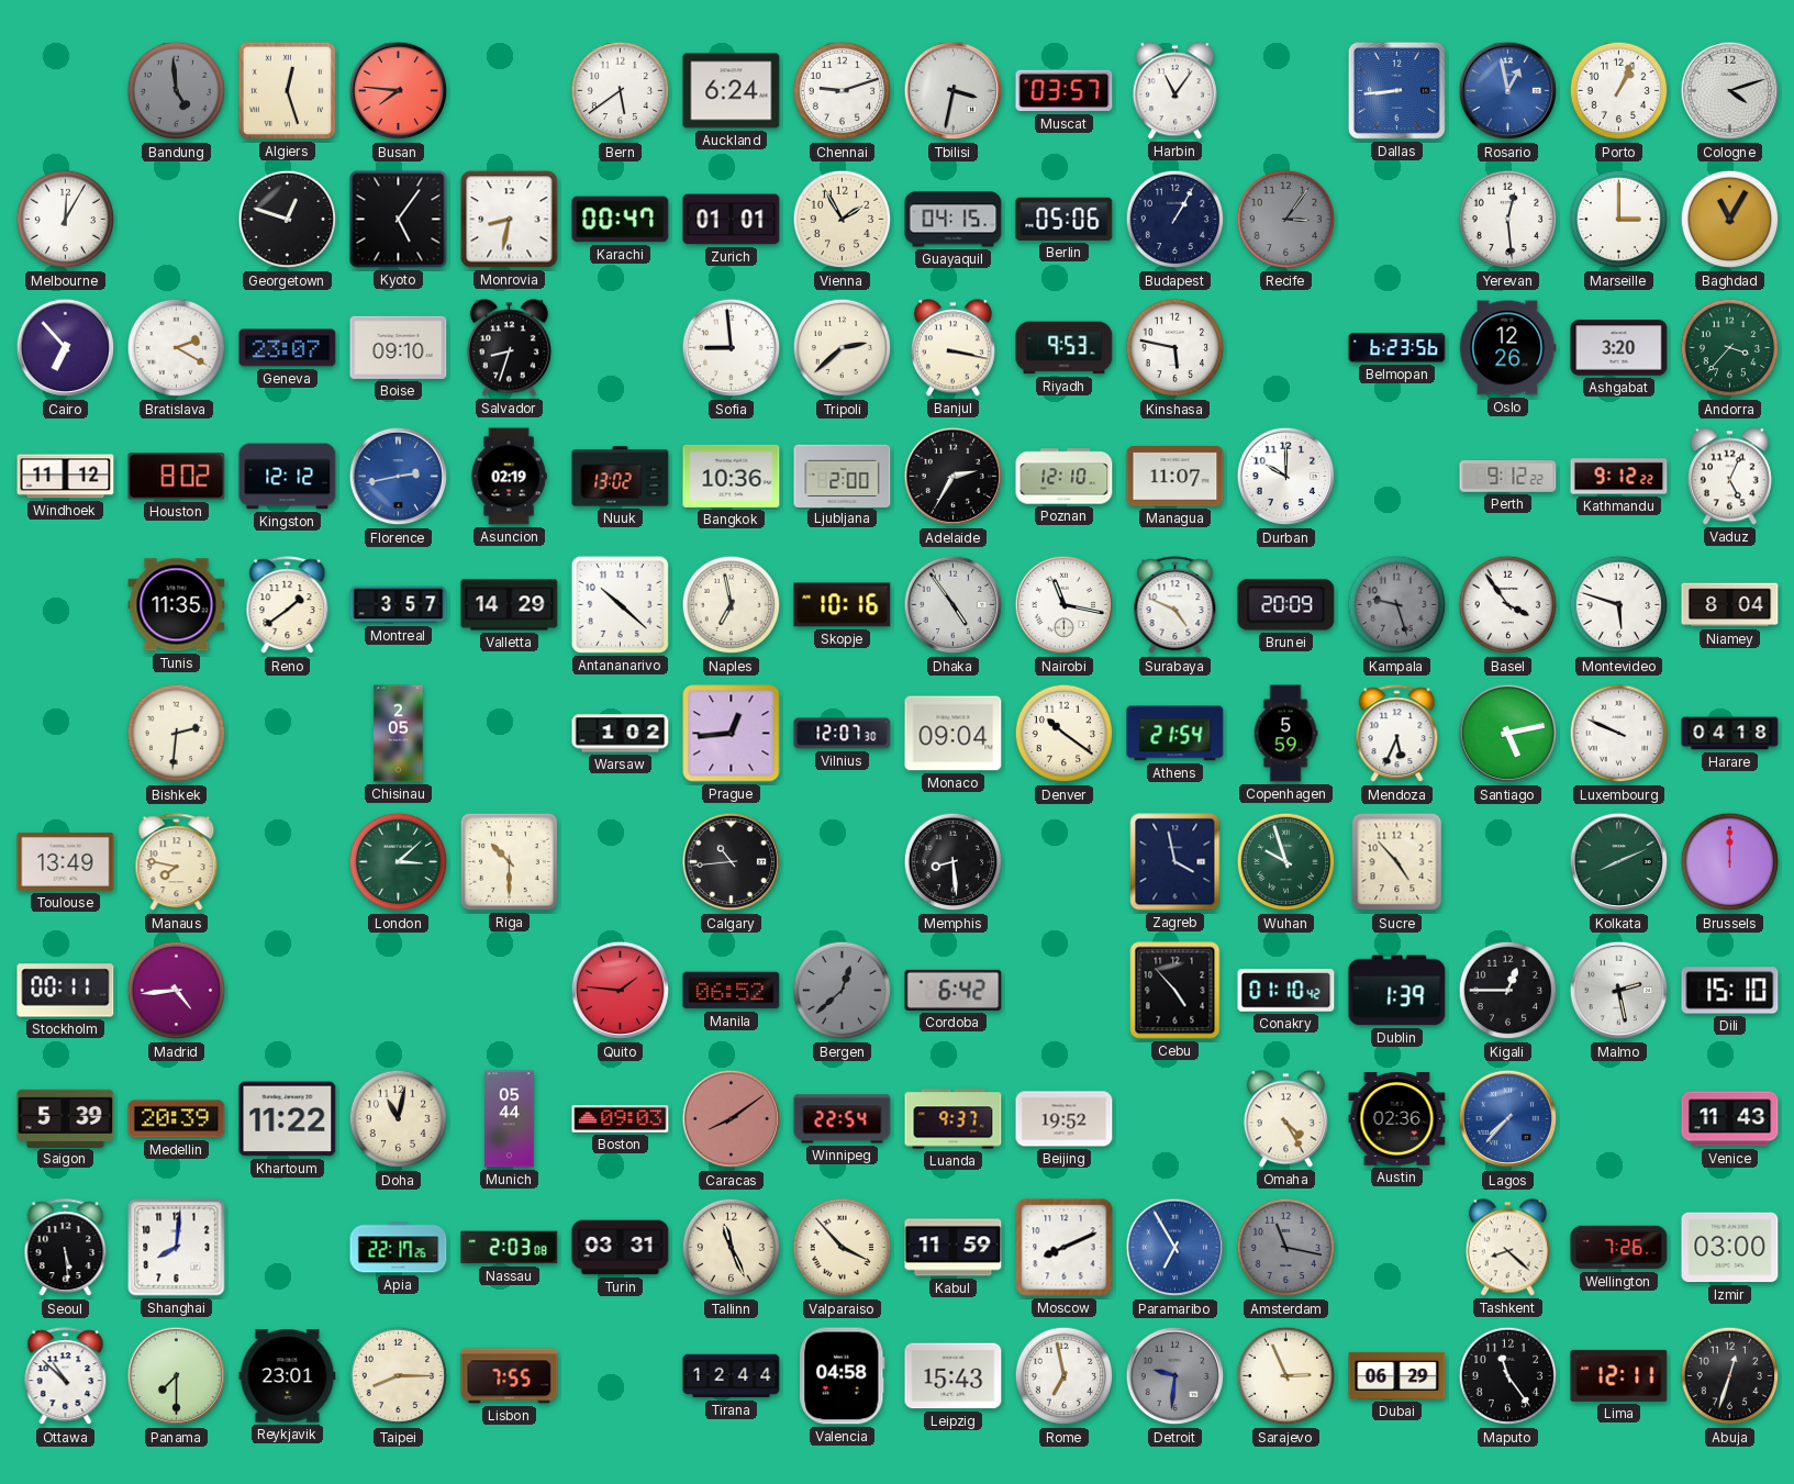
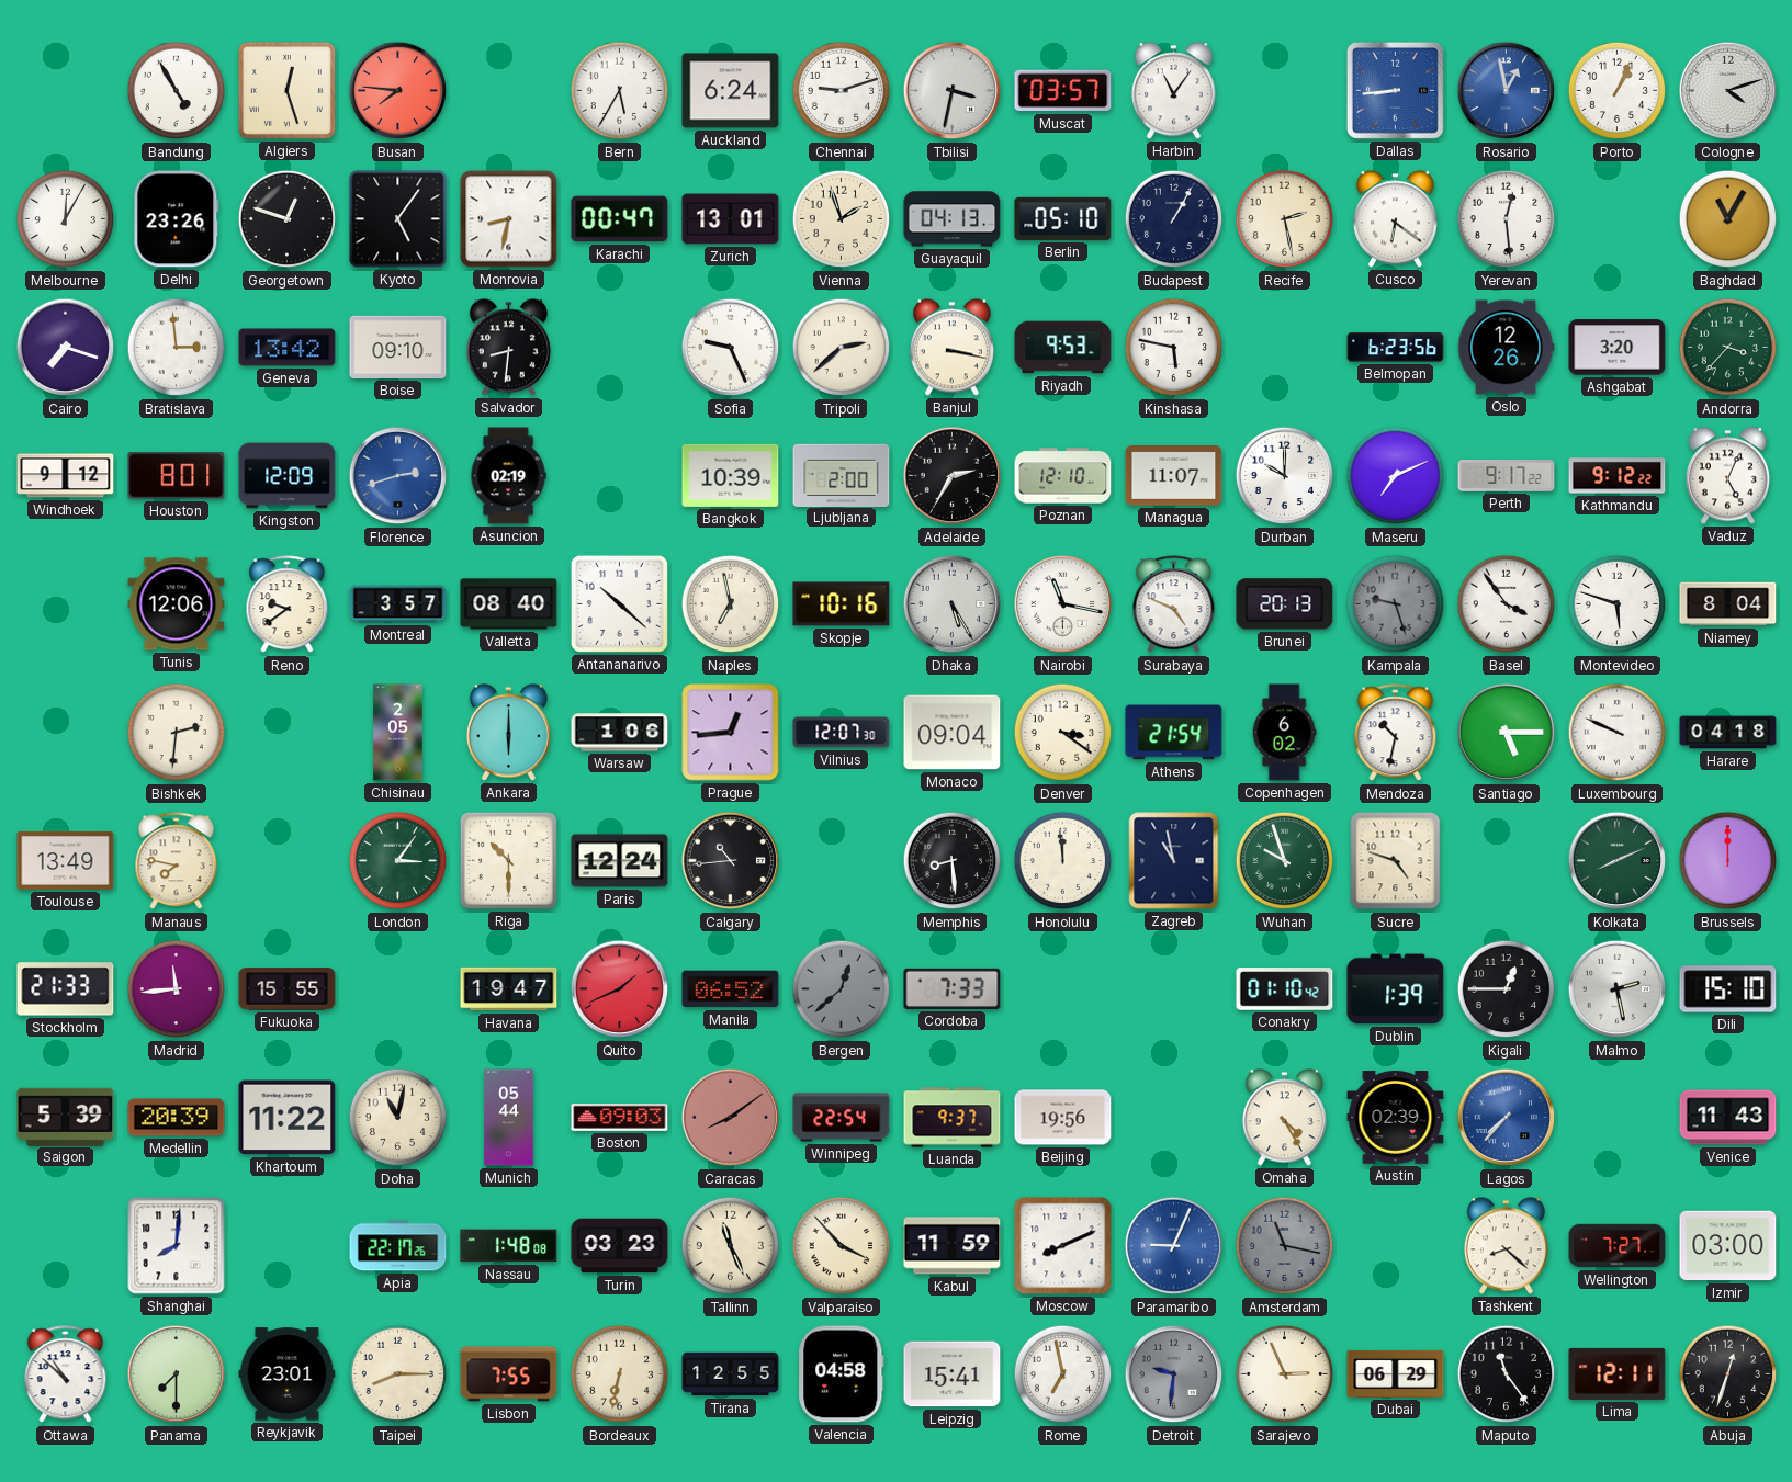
Bandung: 4:59 -> 4:55 (177, 91)
Bandung dial: grey -> white (177, 91)
Bern: 5:39 -> 5:35 (620, 91)
Delhi: none -> 23:26 (177, 219)
Zurich: 01:01 -> 13:01 (731, 219)
Vienna: 1:55 -> 1:57 (842, 219)
Guayaquil: 04:15 -> 04:13 (953, 219)
Berlin: 05:06 -> 05:10 (1063, 218)
Recife: 3:06 -> 2:28 (1285, 219)
Recife dial: grey -> cream (1285, 219)
Cusco: none -> 6:21 (1395, 219)
Marseille: 3:00 -> none (1619, 220)
Cairo: 6:53 -> 7:18 (66, 348)
Bratislava: 2:20 -> 2:59 (177, 348)
Geneva: 23:07 -> 13:42 (288, 348)
Salvador: 8:33 -> 8:31 (508, 348)
Sofia: 8:59 -> 9:26 (731, 348)
Windhoek: 11:12 -> 9:12 (66, 476)
Houston: 8:02 -> 8:01 (177, 476)
Kingston: 12:12 -> 12:09 (288, 476)
Florence: 2:43 -> 2:42 (398, 476)
Nuuk: 13:02 -> none (621, 477)
Bangkok: 10:36 -> 10:39 (731, 475)
Maseru: none -> 7:11 (1396, 476)
Perth: 9:12 -> 9:17 (1507, 476)
Tunis: 11:35 -> 12:06 (177, 604)
Reno: 1:39 -> 9:39 (288, 604)
Valletta: 14:29 -> 08:40 (509, 604)
Dhaka: 4:54 -> 5:25 (953, 604)
Brunei: 20:09 -> 20:13 (1285, 604)
Ankara: none -> 6:00 (508, 733)
Warsaw: 1:02 -> 1:06 (620, 733)
Denver: 10:21 -> 3:21 (1063, 733)
Copenhagen: 5:59 -> 6:02 (1284, 733)
Mendoza: 5:34 -> 10:32 (1396, 733)
Santiago: 5:13 -> 5:15 (1507, 733)
London: 3:08 -> 3:06 (398, 861)
Paris: none -> 12:24 (620, 861)
Honolulu: none -> 11:59 (1063, 861)
Zagreb: 3:58 -> 10:58 (1174, 861)
Sucre: 4:53 -> 4:48 (1396, 861)
Stockholm: 00:11 -> 21:33 (66, 989)
Madrid: 4:44 -> 11:44 (177, 989)
Fukuoka: none -> 15:55 (288, 989)
Havana: none -> 19:47 (509, 989)
Quito: 1:46 -> 1:41 (620, 989)
Cordoba: 6:42 -> 7:33 (953, 988)
Cebu: 4:53 -> none (1175, 991)
Beijing: 19:52 -> 19:56 (1063, 1118)
Austin: 02:36 -> 02:39 (1396, 1118)
Seoul: 5:29 -> none (66, 1248)
Nassau: 2:03 -> 1:48 (509, 1246)
Turin: 03:31 -> 03:23 (620, 1246)
Paramaribo: 6:55 -> 9:04 (1174, 1246)
Wellington: 7:26 -> 7:27 (1618, 1246)
Bordeaux: none -> 6:32 (620, 1374)
Tirana: 12:44 -> 12:55 (731, 1374)
Leipzig: 15:43 -> 15:41 (953, 1374)
